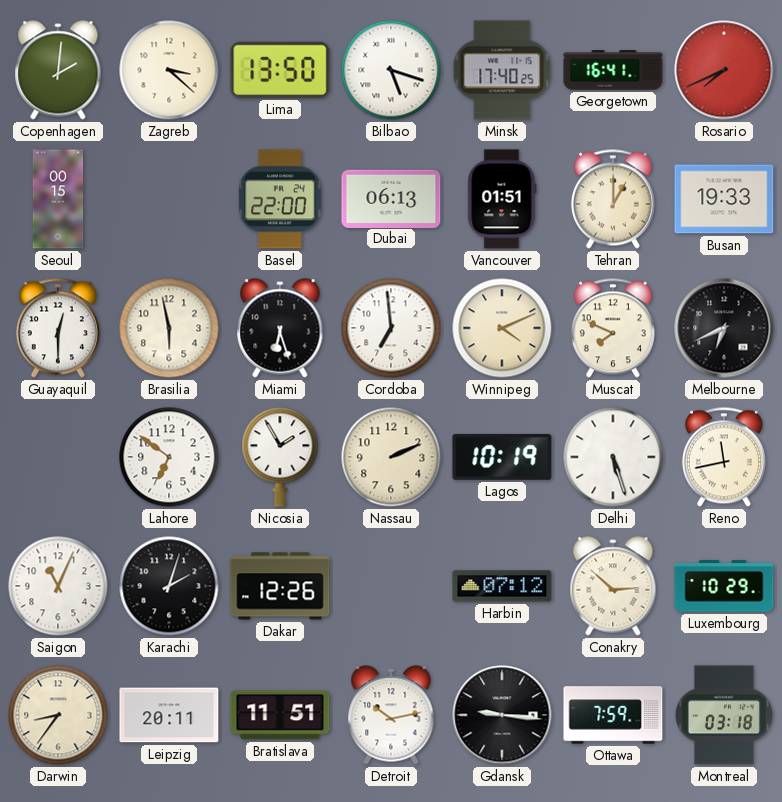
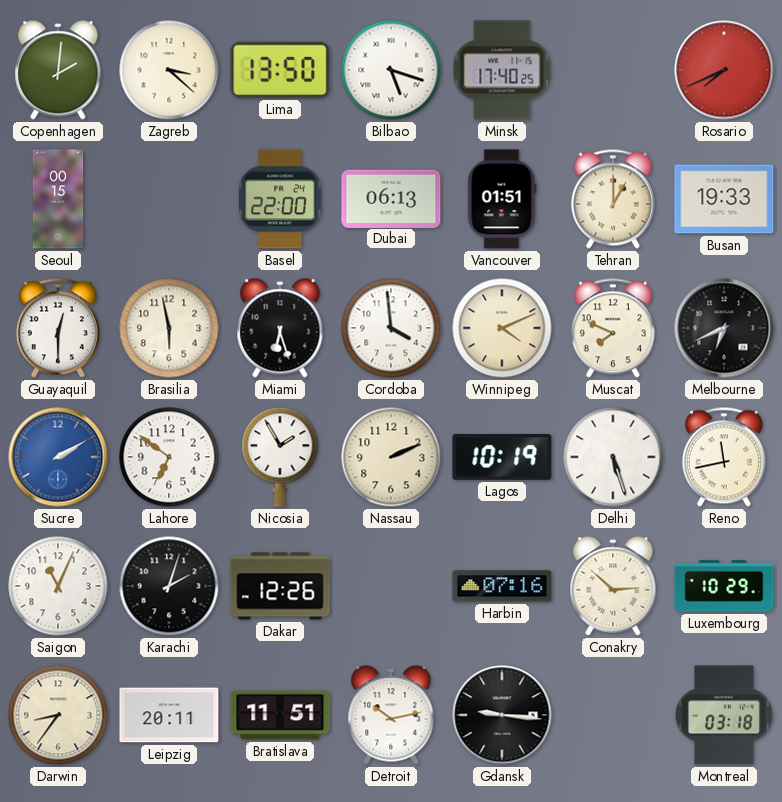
Georgetown: 16:41 -> none (613, 70)
Cordoba: 6:59 -> 3:59 (391, 328)
Sucre: none -> 2:10 (58, 457)
Harbin: 07:12 -> 07:16 (502, 586)
Ottawa: 7:59 -> none (613, 715)
